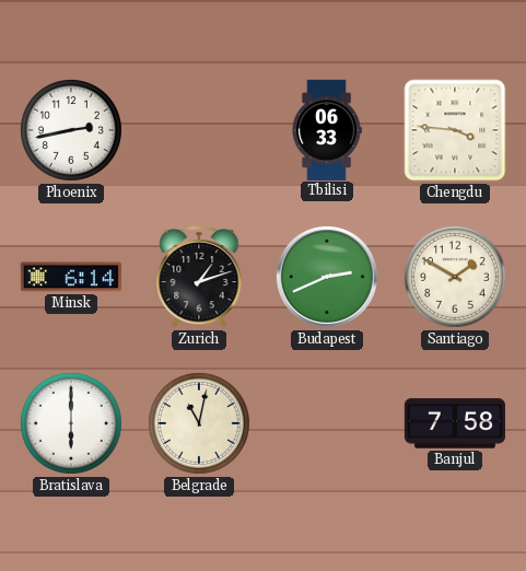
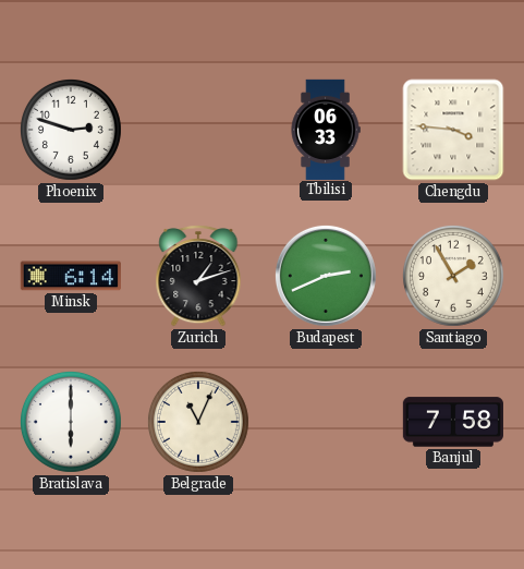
Phoenix: 2:43 -> 2:48 (71, 130)
Santiago: 1:50 -> 1:55 (453, 276)
Belgrade: 11:02 -> 11:04 (198, 422)
